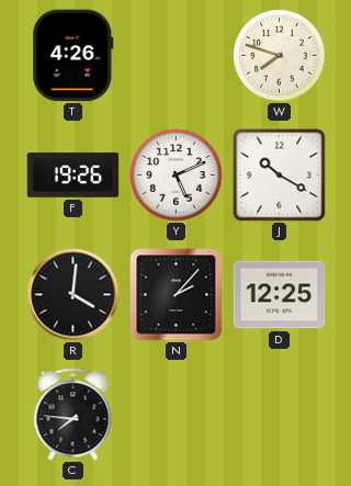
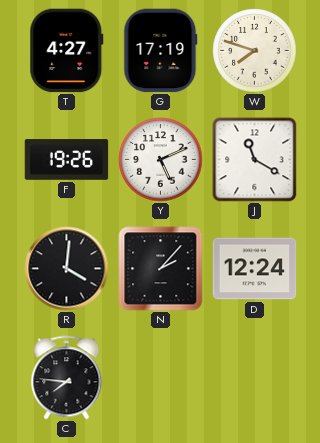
T: 4:26 -> 4:27 (67, 51)
G: none -> 17:19 (161, 51)
J: 10:20 -> 11:20 (255, 160)
D: 12:25 -> 12:24 (255, 269)
